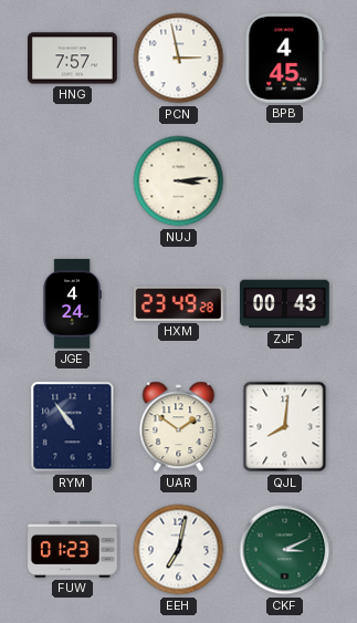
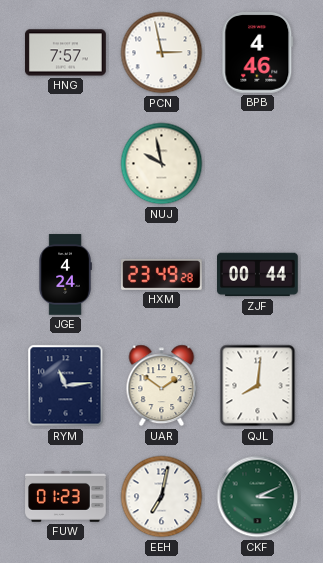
BPB: 4:45 -> 4:46 (258, 53)
NUJ: 3:14 -> 9:58 (162, 164)
ZJF: 00:43 -> 00:44 (258, 275)
RYM: 10:54 -> 11:14 (66, 386)
